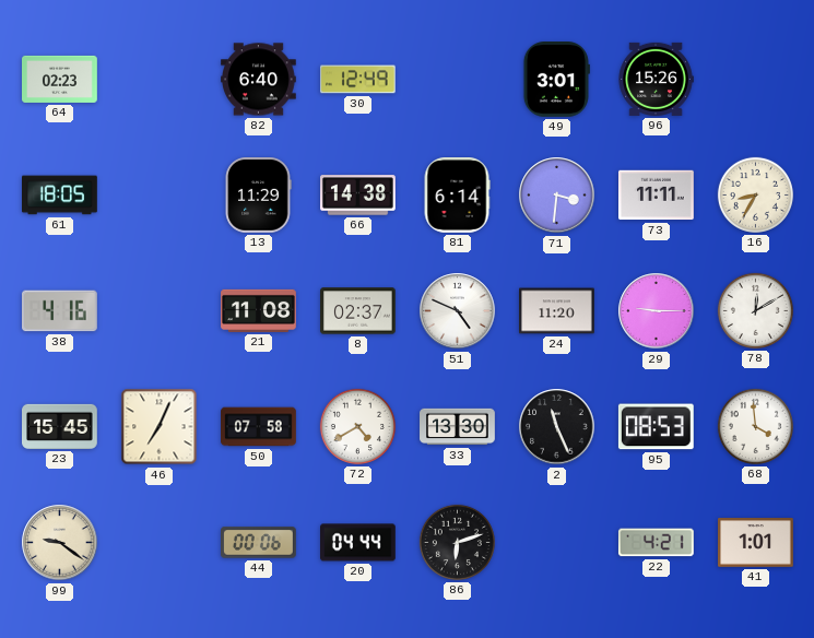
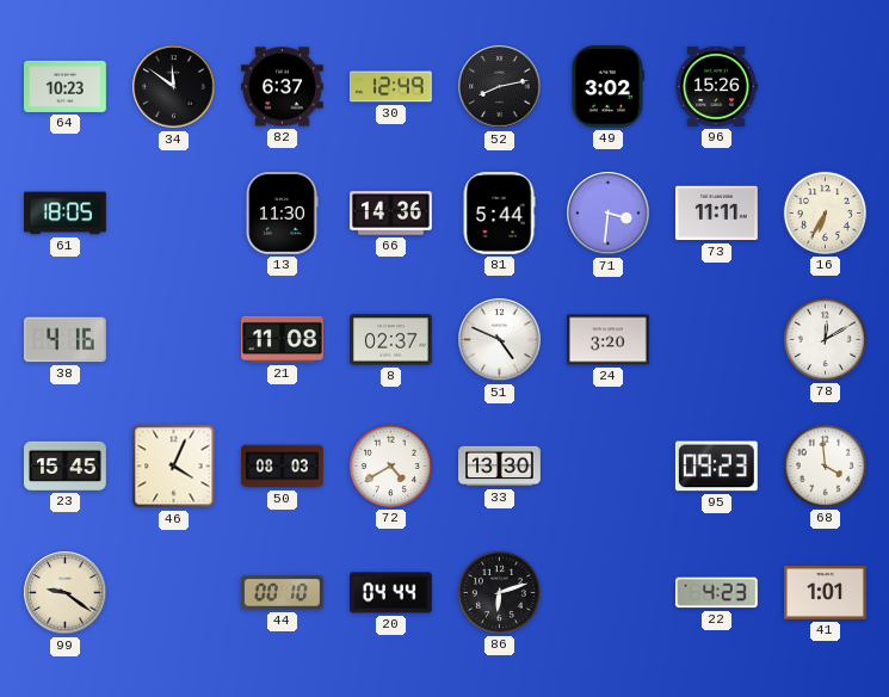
64: 02:23 -> 10:23 (66, 86)
34: none -> 11:51 (174, 87)
82: 6:40 -> 6:37 (283, 87)
52: none -> 8:13 (500, 87)
49: 3:01 -> 3:02 (607, 87)
13: 11:29 -> 11:30 (282, 214)
66: 14:38 -> 14:36 (391, 214)
81: 6:14 -> 5:44 (499, 214)
16: 8:35 -> 6:35 (825, 212)
24: 11:20 -> 3:20 (609, 340)
29: 9:15 -> none (657, 311)
46: 7:04 -> 4:04 (174, 467)
50: 07:58 -> 08:03 (283, 467)
2: 11:26 -> none (557, 427)
95: 08:53 -> 09:23 (716, 467)
44: 00:06 -> 00:10 (283, 593)
22: 4:21 -> 4:23 (716, 593)
